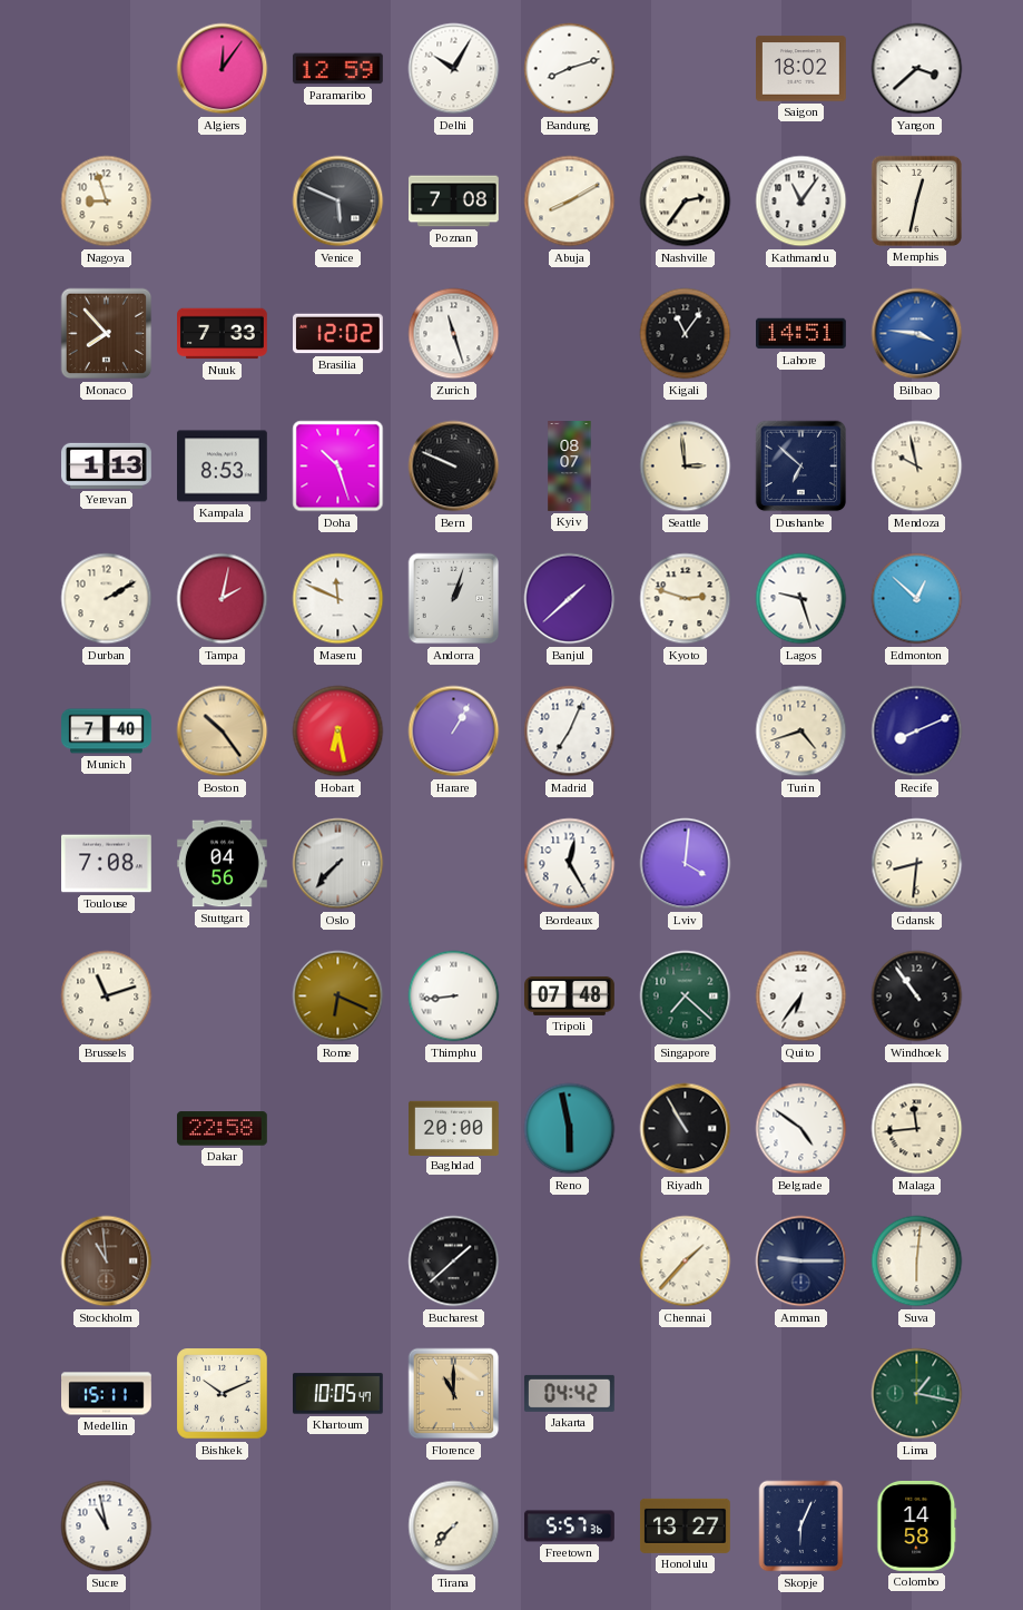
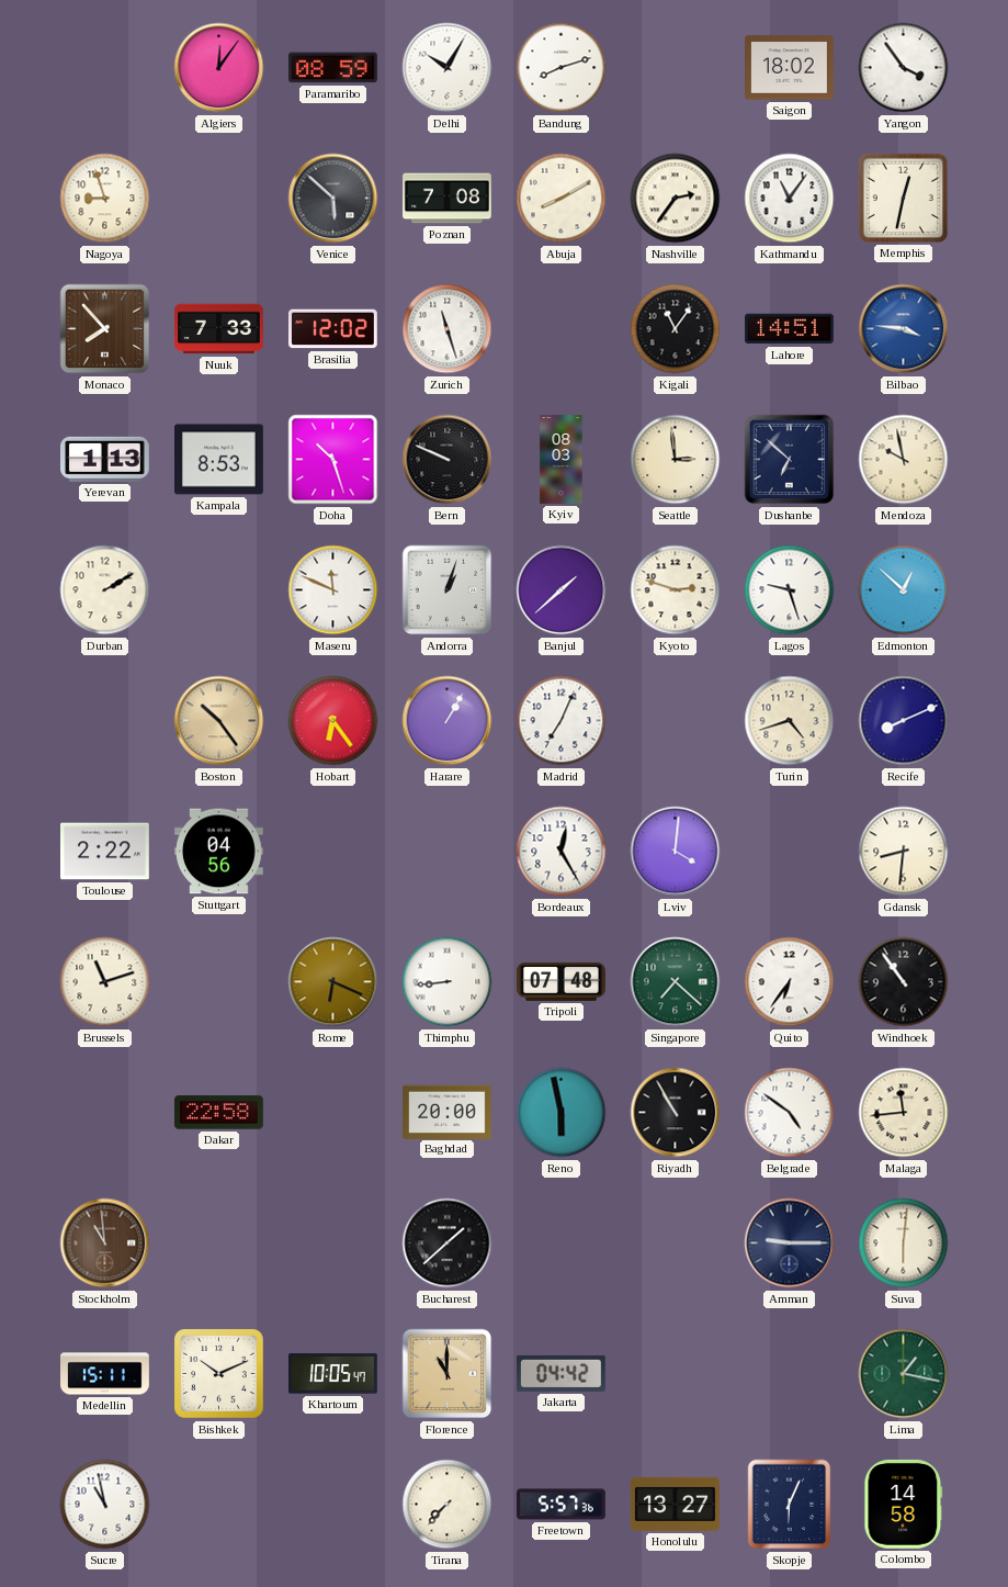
Paramaribo: 12:59 -> 08:59 (332, 68)
Yangon: 3:38 -> 3:54 (904, 68)
Venice: 5:49 -> 5:52 (333, 199)
Kyiv: 08:07 -> 08:03 (562, 460)
Tampa: 2:02 -> none (223, 599)
Munich: 7:40 -> none (107, 732)
Hobart: 6:28 -> 6:24 (333, 721)
Toulouse: 7:08 -> 2:22 (105, 852)
Oslo: 7:37 -> none (338, 864)
Chennai: 1:37 -> none (686, 1262)
